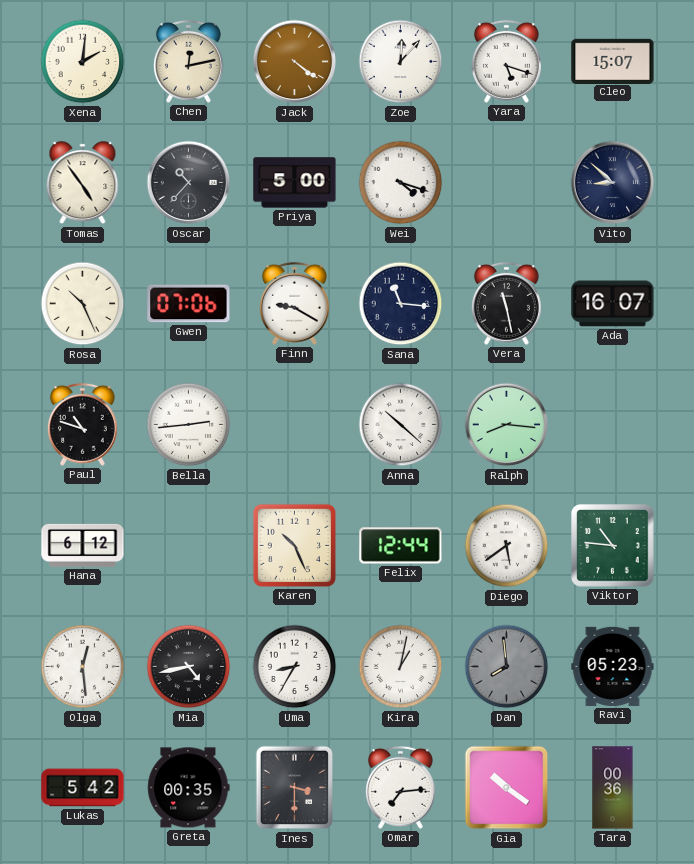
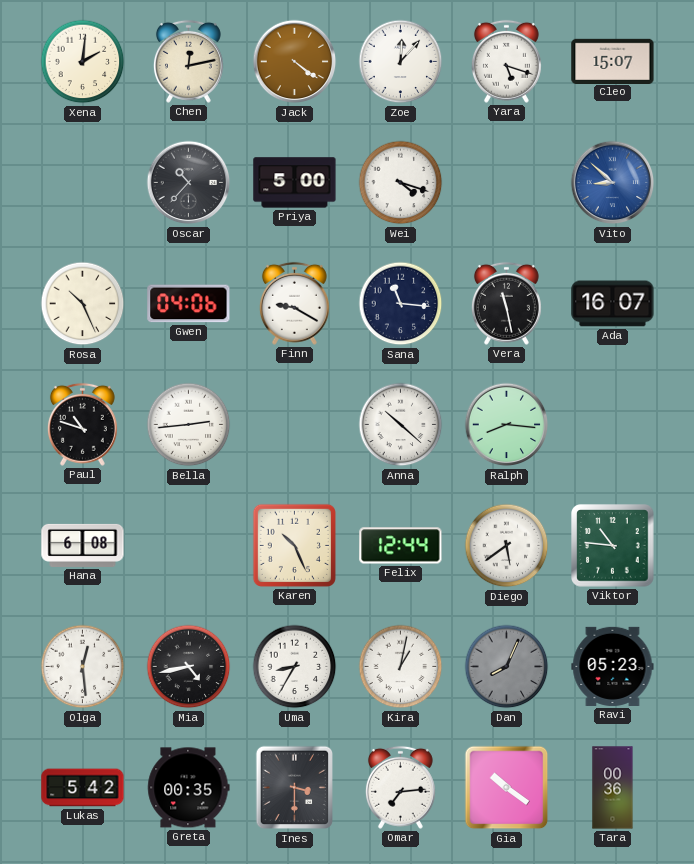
Tomas: 4:54 -> none (83, 183)
Vito dial: navy -> blue (613, 183)
Gwen: 07:06 -> 04:06 (189, 304)
Hana: 6:12 -> 6:08 (83, 545)
Dan: 7:59 -> 8:04 (507, 667)
